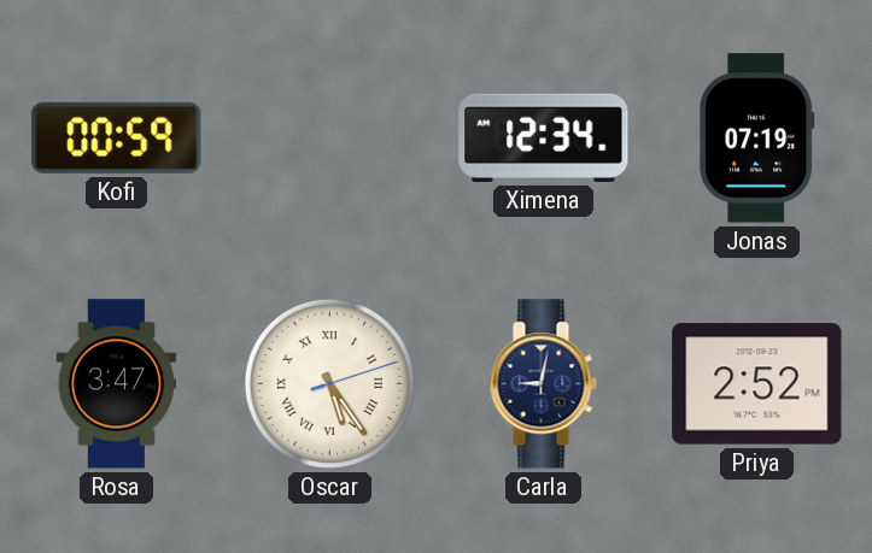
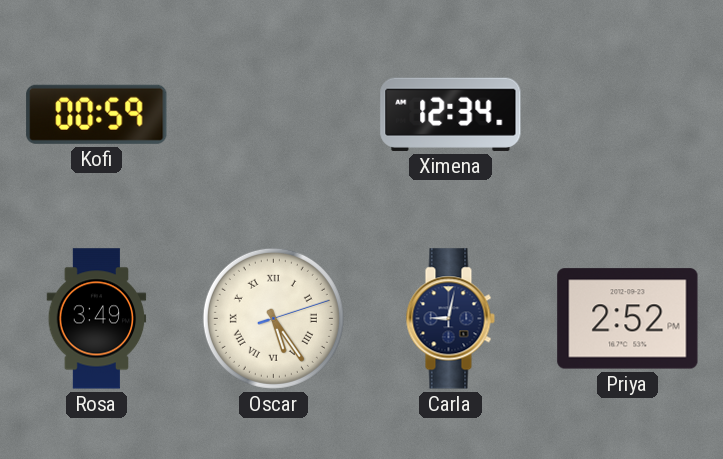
Jonas: 07:19 -> none (757, 139)
Rosa: 3:47 -> 3:49 (97, 319)
